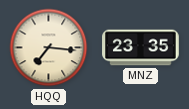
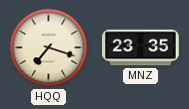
HQQ: 7:16 -> 7:18 (49, 48)
